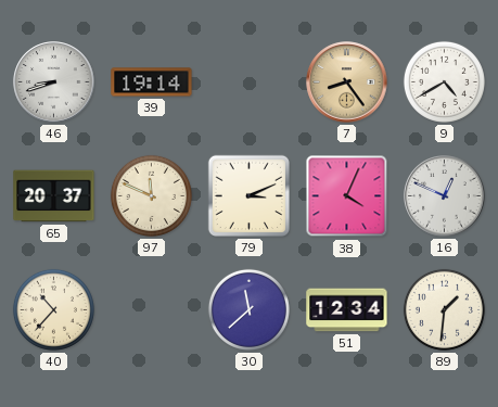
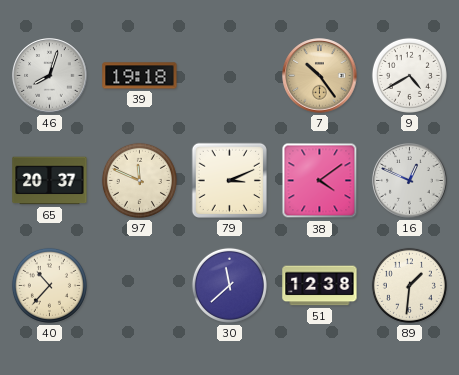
46: 8:42 -> 8:03 (50, 76)
39: 19:14 -> 19:18 (140, 76)
7: 8:24 -> 10:24 (320, 76)
38: 4:04 -> 4:09 (320, 181)
51: 12:34 -> 12:38 (320, 286)
